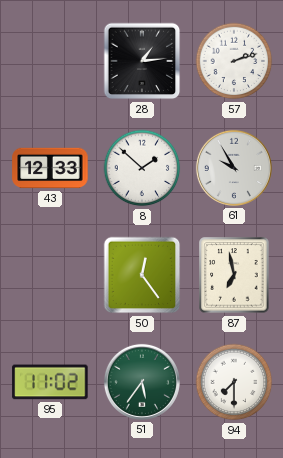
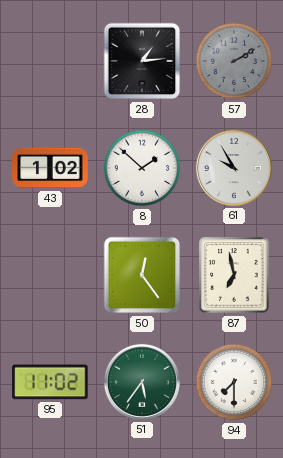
57: 2:12 -> 2:10 (234, 61)
57 dial: white -> grey (234, 61)
43: 12:33 -> 1:02 (50, 168)
